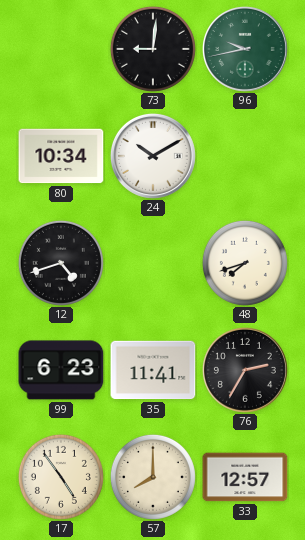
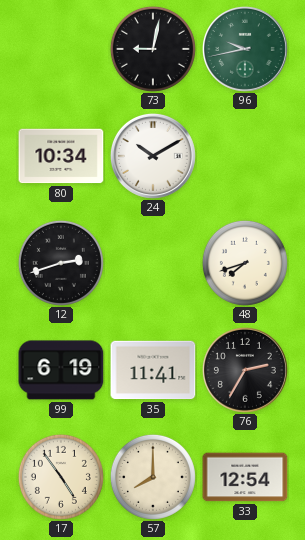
73: 9:01 -> 9:02 (153, 49)
12: 4:42 -> 2:42 (61, 263)
99: 6:23 -> 6:19 (61, 370)
33: 12:57 -> 12:54 (245, 477)
